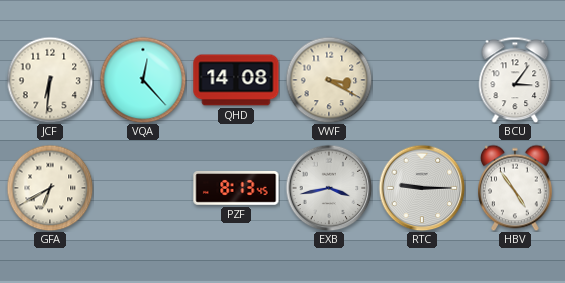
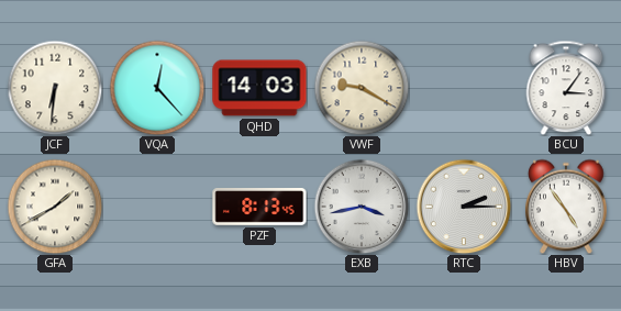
QHD: 14:08 -> 14:03 (259, 88)
VWF: 3:20 -> 9:20 (362, 88)
GFA: 6:40 -> 1:40 (55, 207)
RTC: 9:15 -> 2:15 (464, 207)
